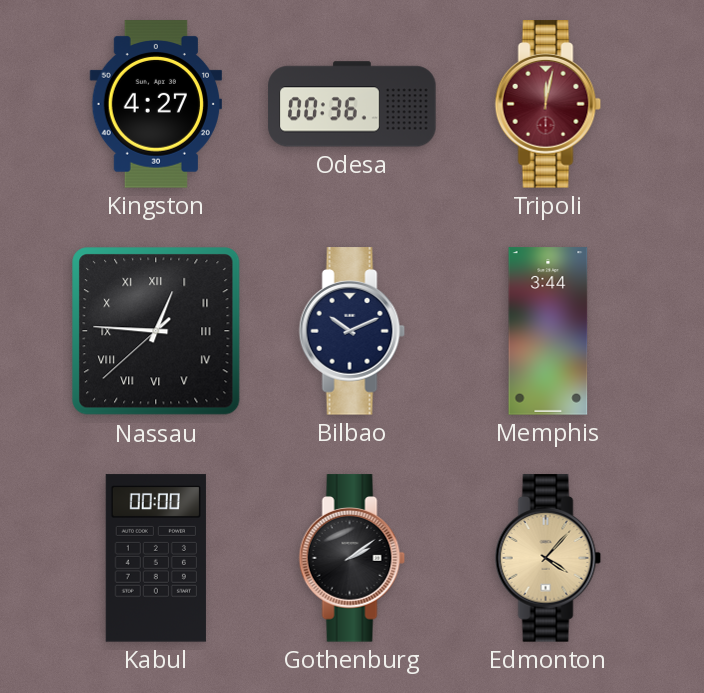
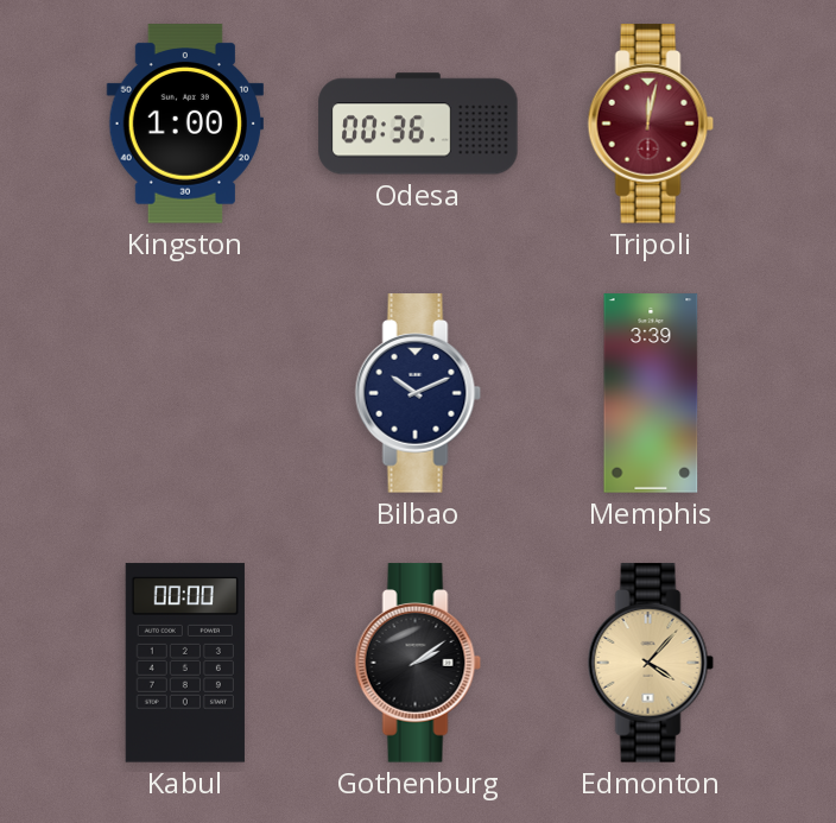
Kingston: 4:27 -> 1:00 (185, 124)
Nassau: 12:45 -> none (156, 331)
Memphis: 3:44 -> 3:39 (651, 393)
